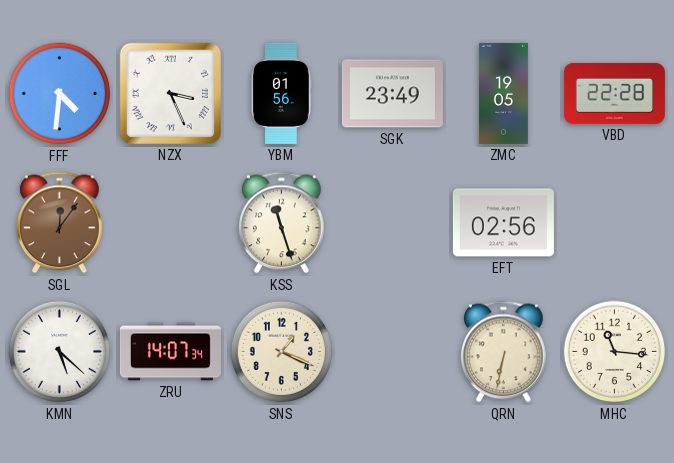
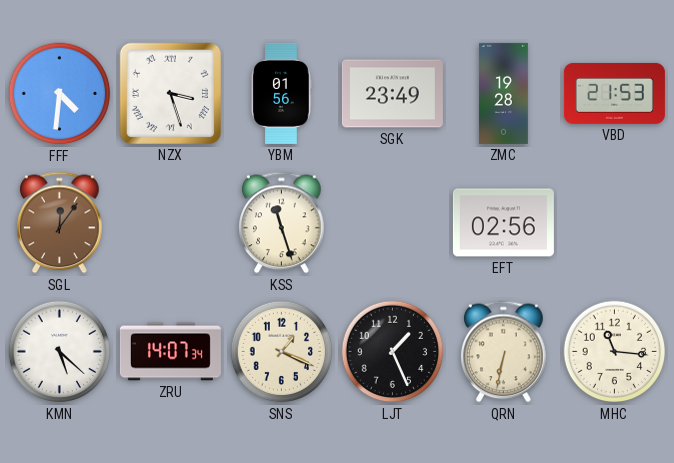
NZX: 3:26 -> 3:27 (170, 93)
ZMC: 19:05 -> 19:28 (504, 93)
VBD: 22:28 -> 21:53 (614, 93)
LJT: none -> 1:26 (393, 352)
